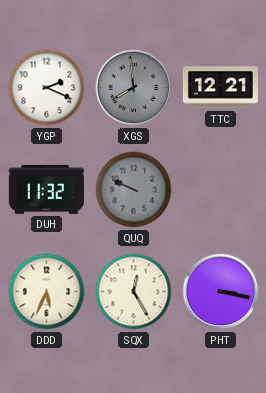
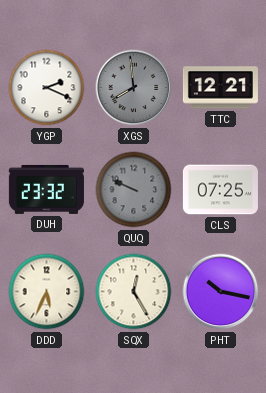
DUH: 11:32 -> 23:32 (46, 189)
CLS: none -> 07:25 (220, 190)
PHT: 3:17 -> 10:17 (221, 292)
